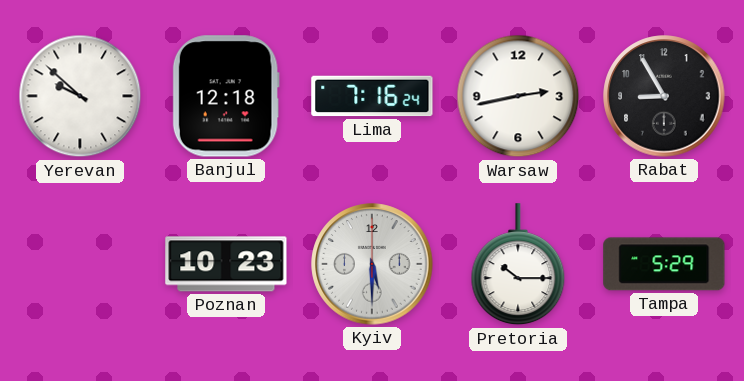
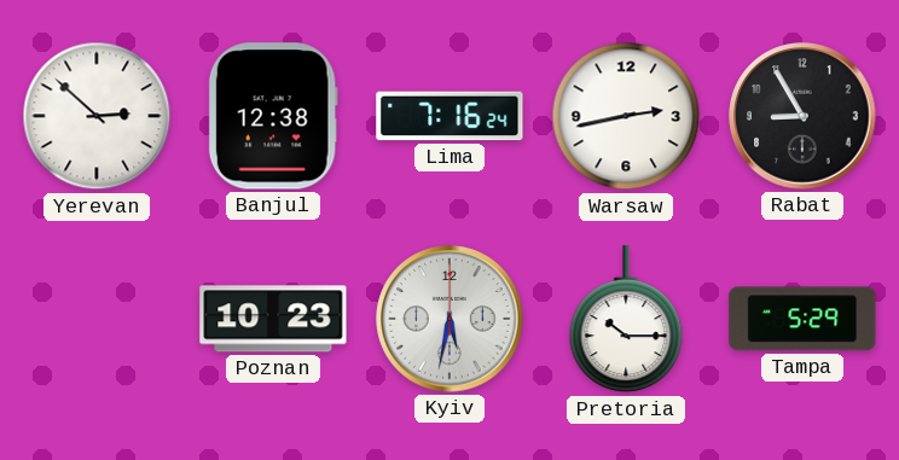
Yerevan: 9:52 -> 2:52 (97, 116)
Banjul: 12:18 -> 12:38 (273, 116)
Kyiv: 5:30 -> 5:32 (449, 319)
